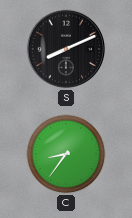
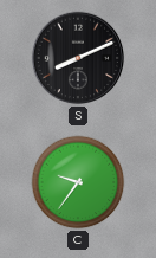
C: 8:36 -> 9:36 (78, 182)
